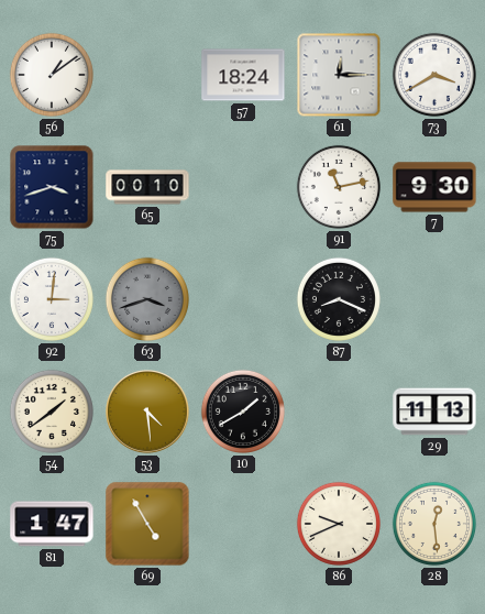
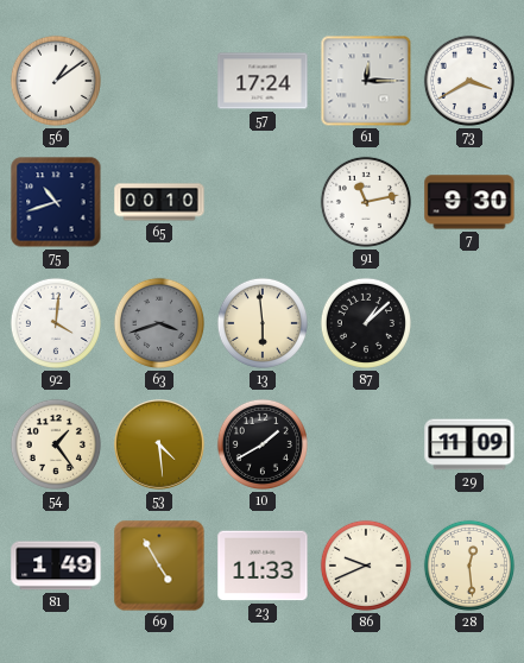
57: 18:24 -> 17:24 (263, 81)
75: 3:42 -> 10:42 (56, 202)
92: 3:01 -> 4:01 (56, 323)
13: none -> 5:59 (263, 323)
87: 8:19 -> 1:08 (366, 323)
54: 1:39 -> 1:24 (56, 444)
29: 11:13 -> 11:09 (469, 444)
81: 1:47 -> 1:49 (56, 566)
23: none -> 11:33 (263, 566)
